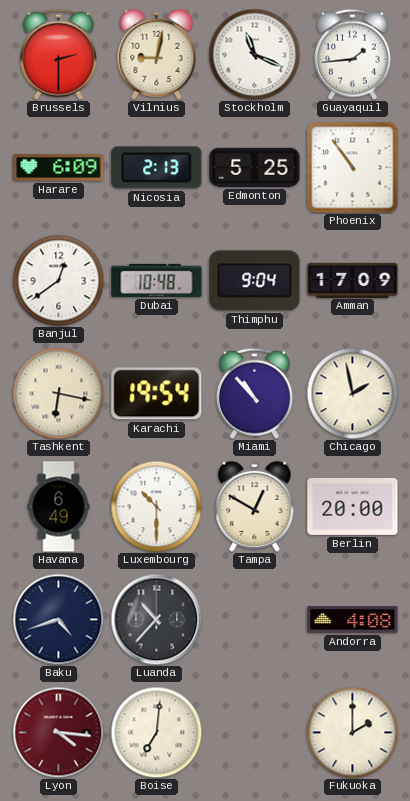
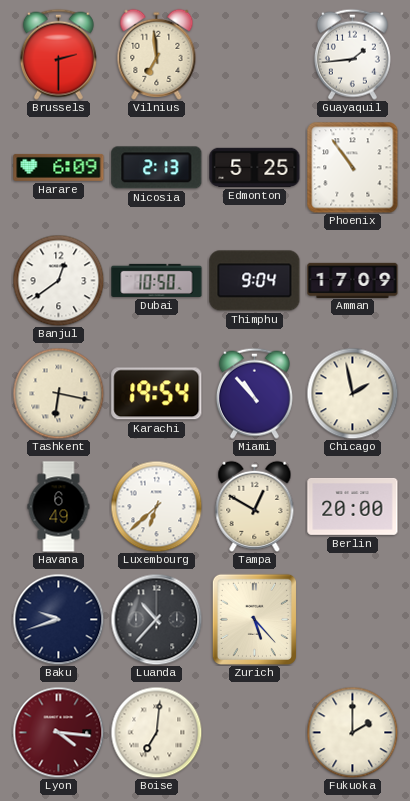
Vilnius: 9:02 -> 6:59 (157, 54)
Stockholm: 11:19 -> none (254, 54)
Dubai: 10:48 -> 10:50 (157, 280)
Luxembourg: 10:30 -> 6:38 (156, 506)
Baku: 4:42 -> 9:42 (58, 619)
Zurich: none -> 5:23 (254, 619)
Andorra: 4:08 -> none (353, 620)
